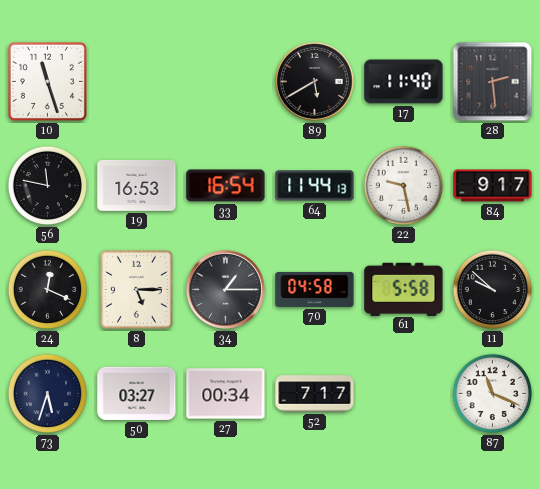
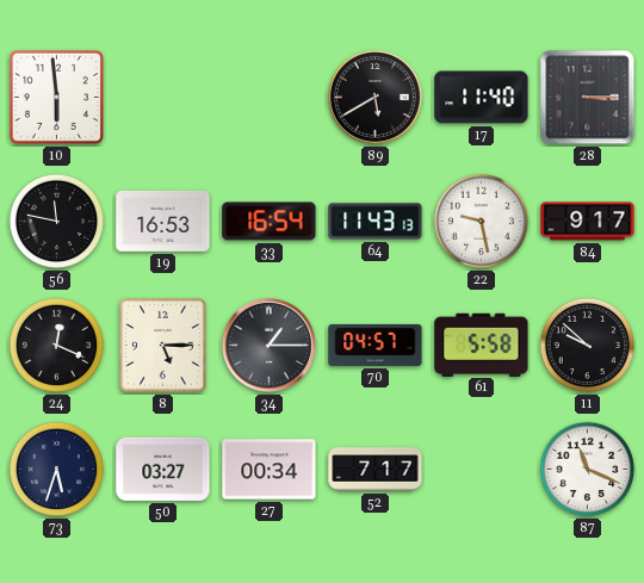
10: 11:27 -> 5:59 (56, 97)
28: 2:29 -> 3:15 (588, 98)
64: 11:44 -> 11:43 (376, 222)
70: 04:58 -> 04:57 (376, 345)
